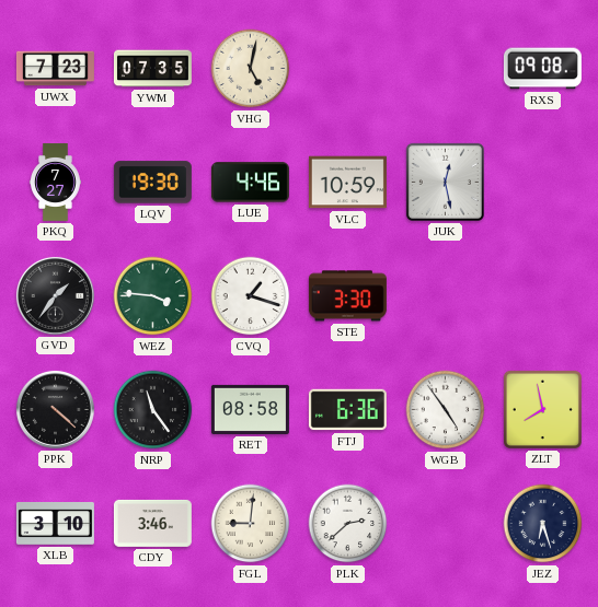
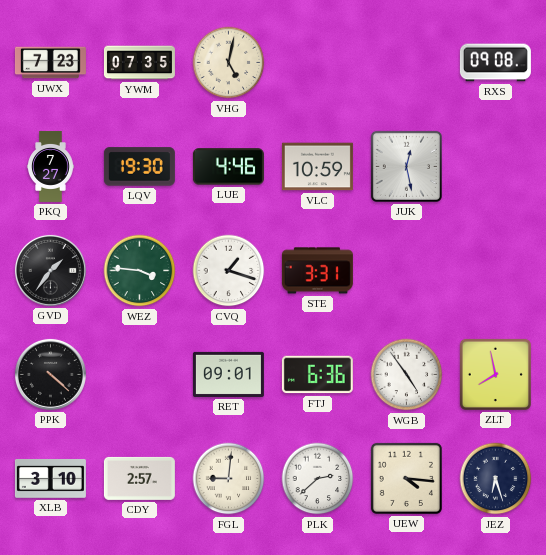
STE: 3:30 -> 3:31 (317, 271)
NRP: 11:24 -> none (153, 410)
RET: 08:58 -> 09:01 (228, 374)
CDY: 3:46 -> 2:57 (139, 478)
UEW: none -> 4:16 (406, 478)
